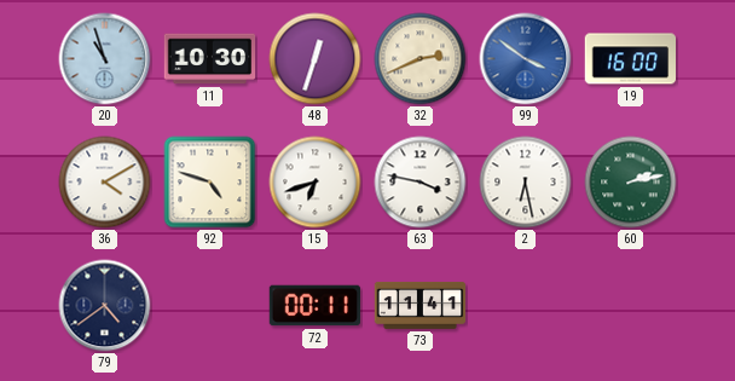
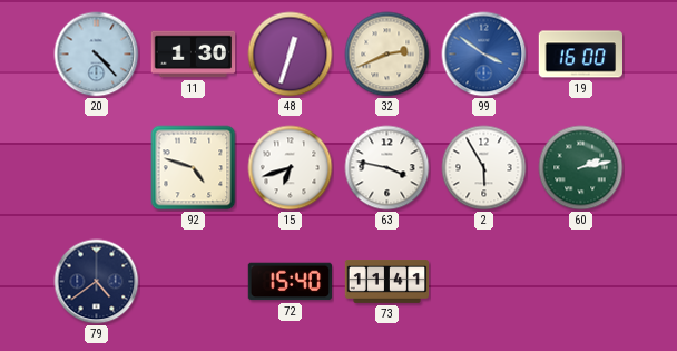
20: 10:57 -> 4:23 (97, 55)
11: 10:30 -> 1:30 (194, 55)
36: 4:10 -> none (105, 183)
2: 6:28 -> 5:55 (484, 168)
72: 00:11 -> 15:40 (290, 282)
